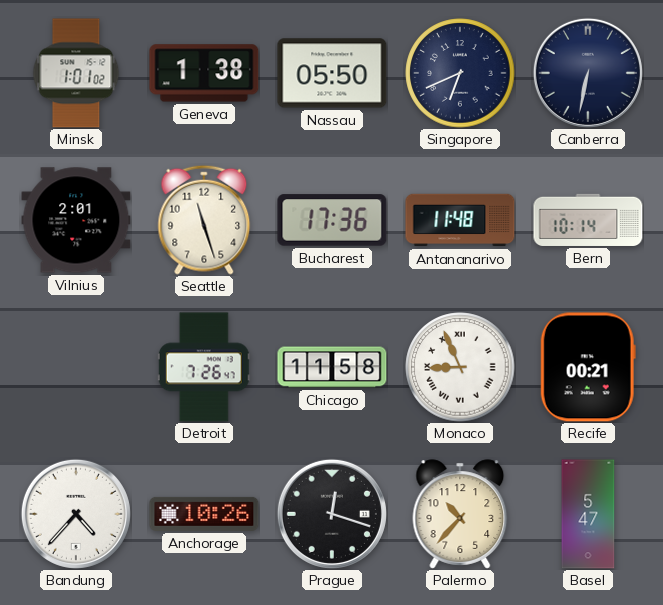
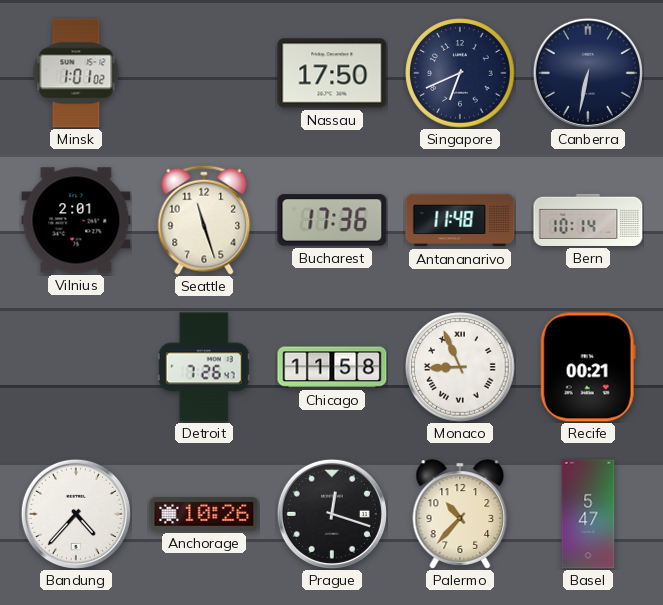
Geneva: 1:38 -> none (204, 73)
Nassau: 05:50 -> 17:50 (332, 73)
